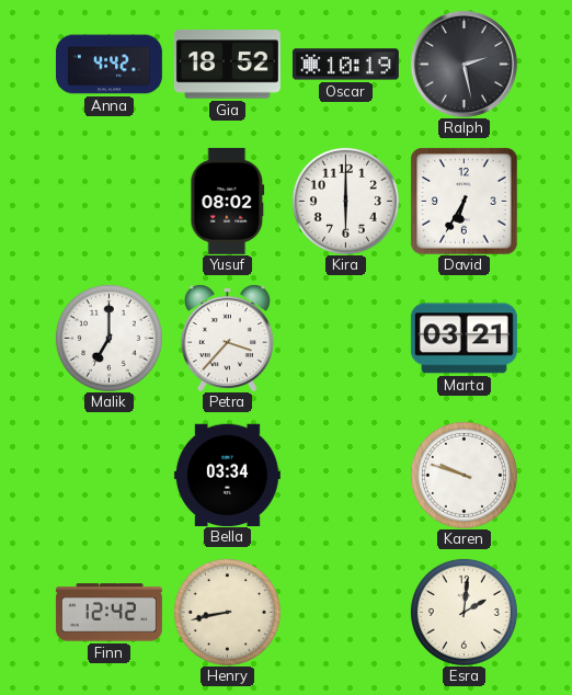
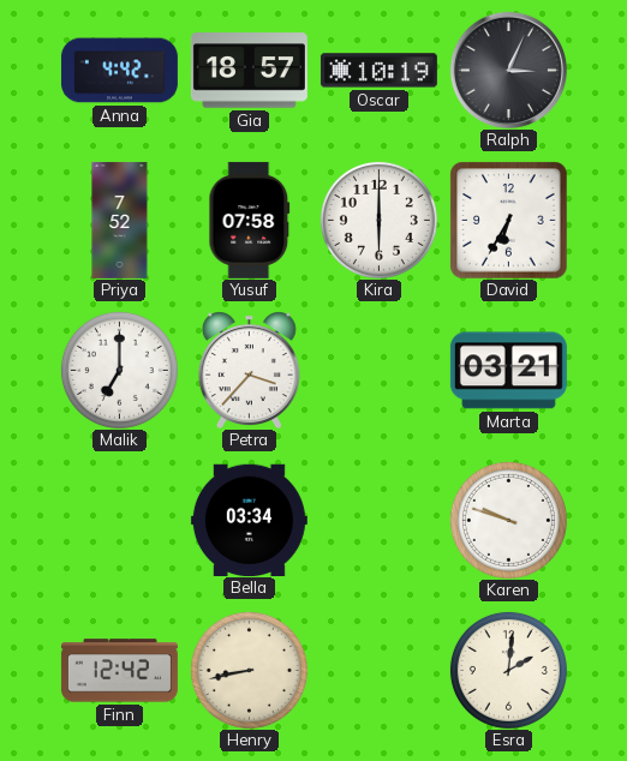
Gia: 18:52 -> 18:57 (249, 71)
Ralph: 2:28 -> 3:04 (508, 70)
Priya: none -> 7:52 (120, 220)
Yusuf: 08:02 -> 07:58 (250, 220)
